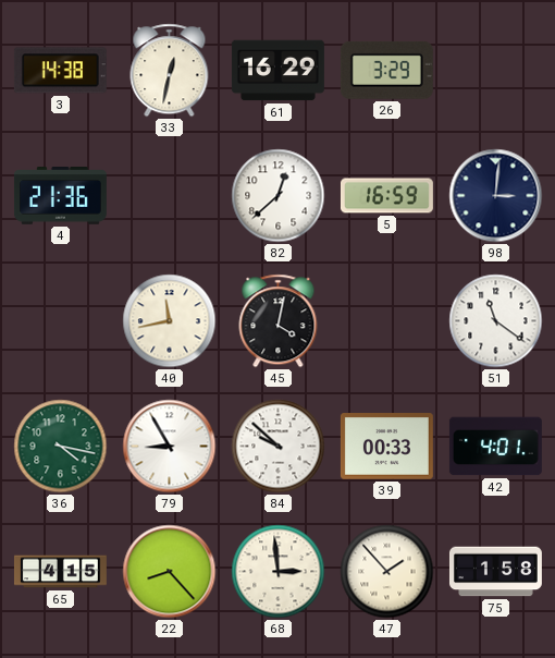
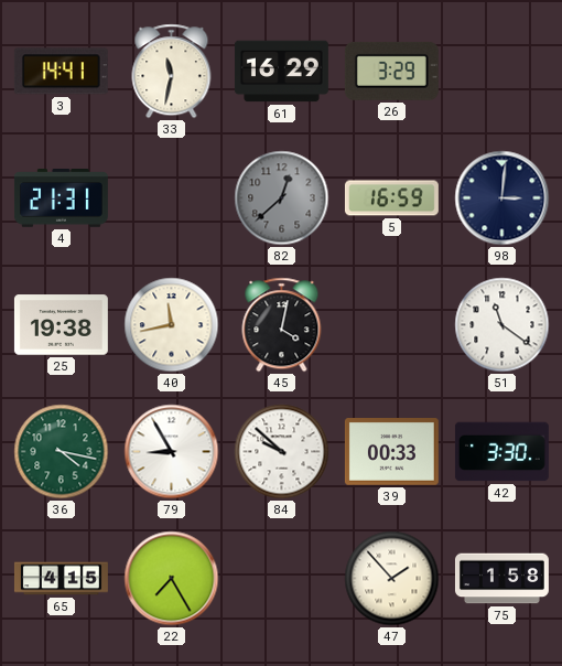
3: 14:38 -> 14:41 (61, 72)
33: 12:32 -> 11:32 (172, 72)
4: 21:36 -> 21:31 (61, 198)
82 dial: white -> grey (282, 198)
25: none -> 19:38 (61, 325)
42: 4:01 -> 3:30 (501, 452)
22: 8:23 -> 7:25 (172, 579)
68: 2:59 -> none (279, 572)
